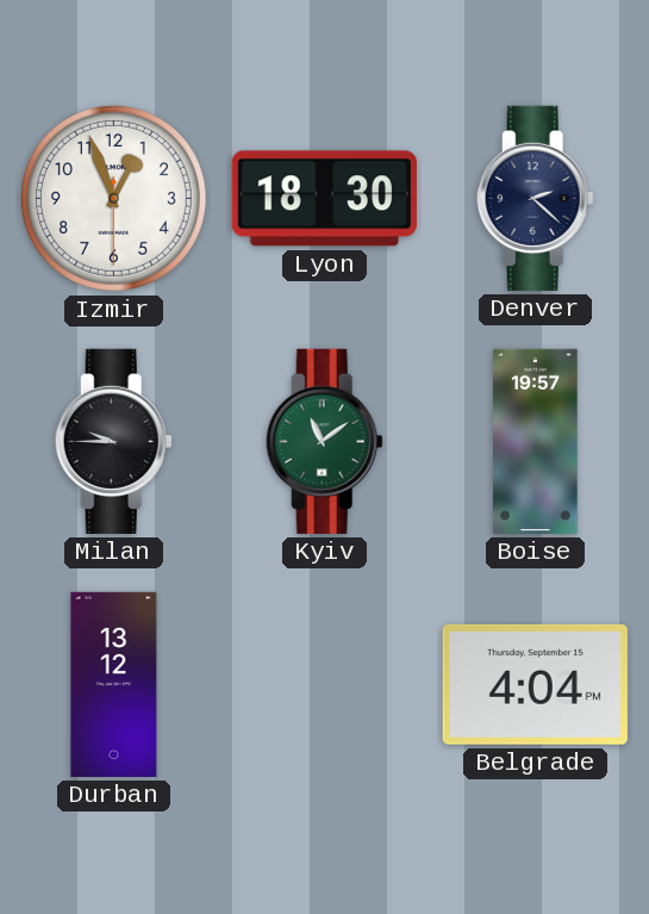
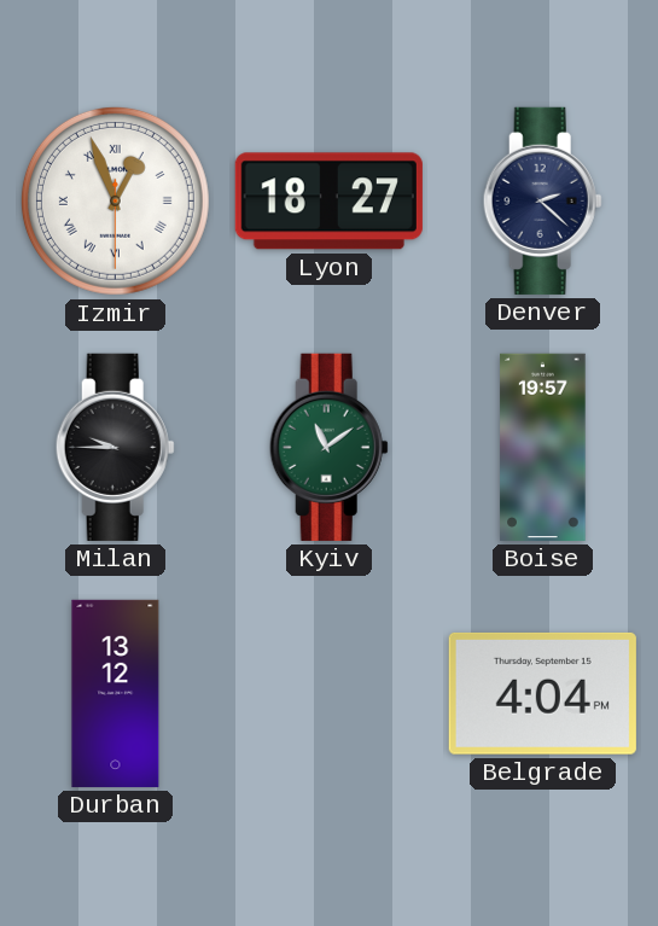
Izmir numerals: Arabic -> Roman (115, 200)
Lyon: 18:30 -> 18:27 (328, 202)
